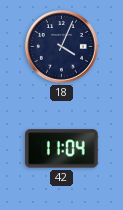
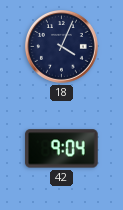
42: 11:04 -> 9:04 (62, 149)
